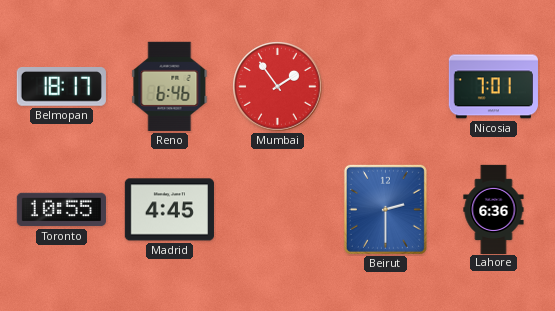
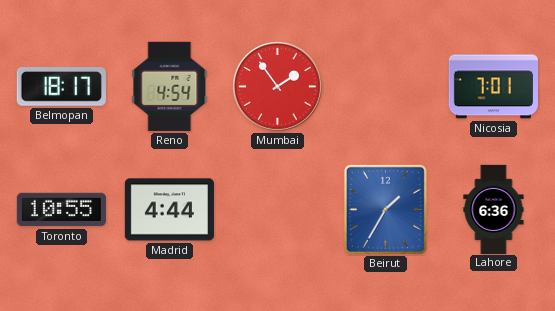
Reno: 6:46 -> 4:54 (170, 86)
Madrid: 4:45 -> 4:44 (169, 210)
Beirut: 2:30 -> 1:35 (385, 209)
